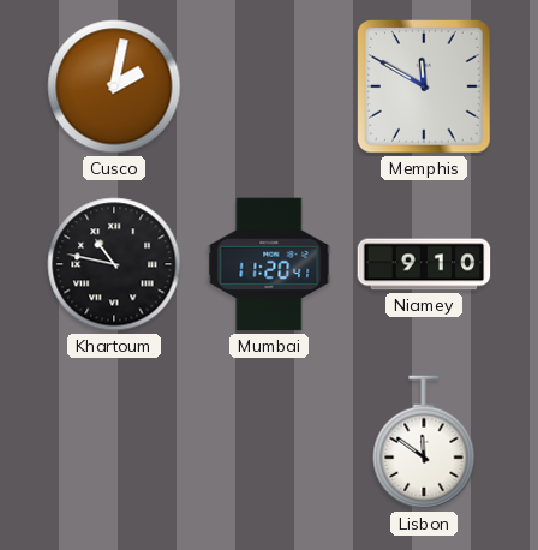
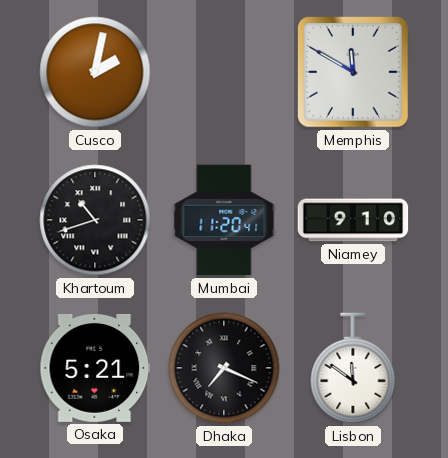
Khartoum: 10:47 -> 10:42 (95, 220)
Osaka: none -> 5:21 (95, 368)
Dhaka: none -> 7:19 (224, 368)
